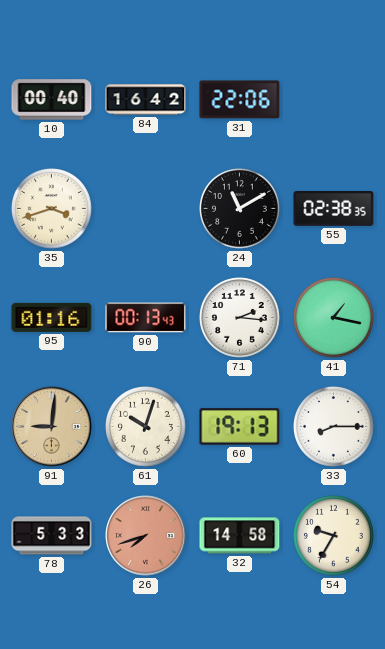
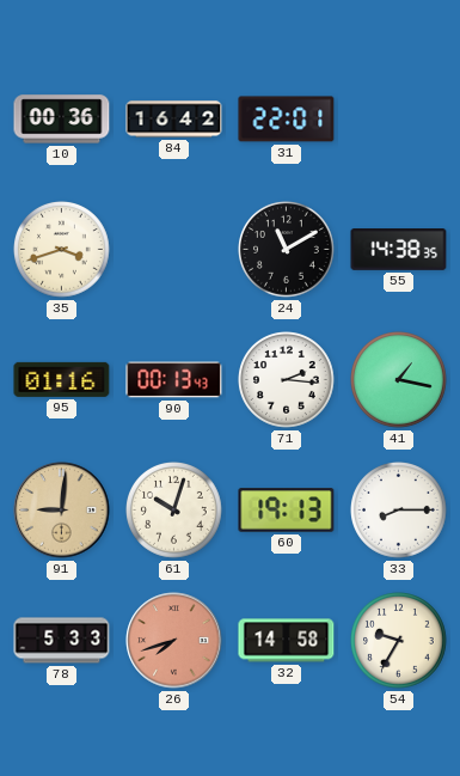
10: 00:40 -> 00:36 (62, 120)
31: 22:06 -> 22:01 (287, 120)
55: 02:38 -> 14:38 (399, 250)
